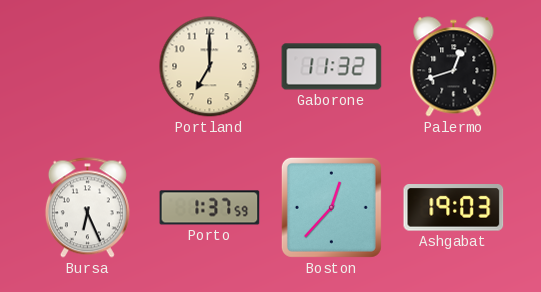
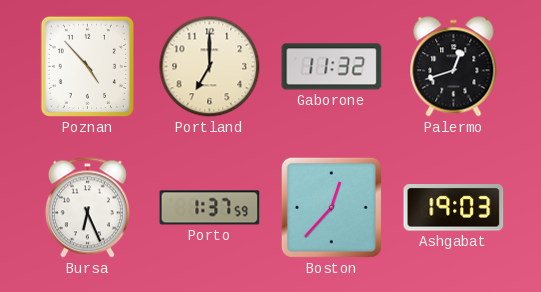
Poznan: none -> 4:53 (87, 66)
